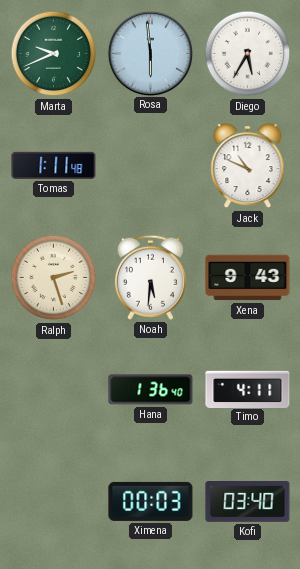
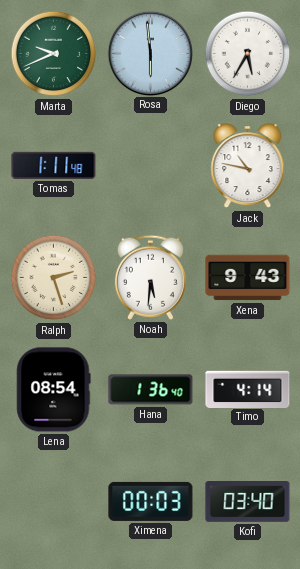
Jack: 10:49 -> 10:47 (248, 166)
Lena: none -> 08:54 (54, 390)
Timo: 4:11 -> 4:14 (248, 389)
